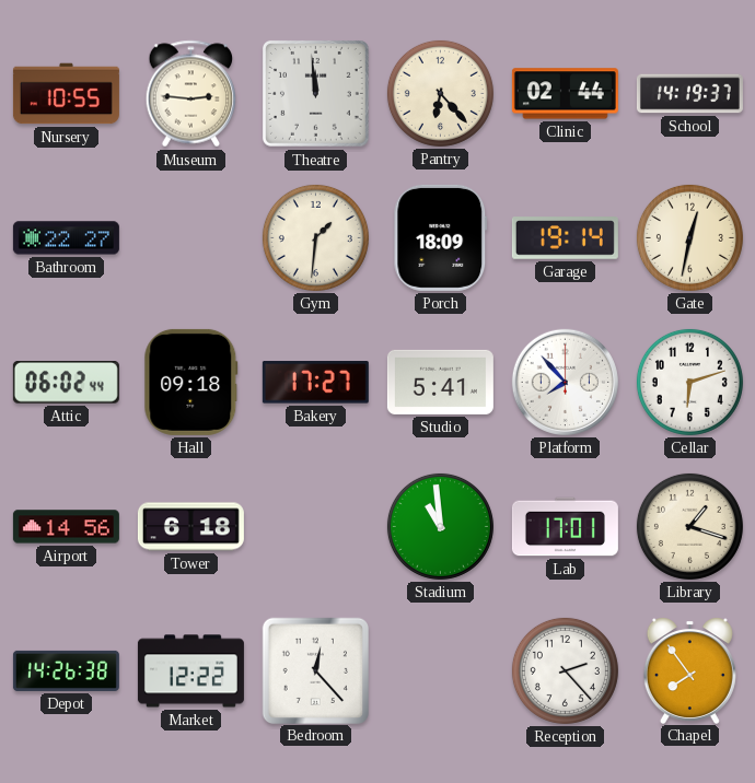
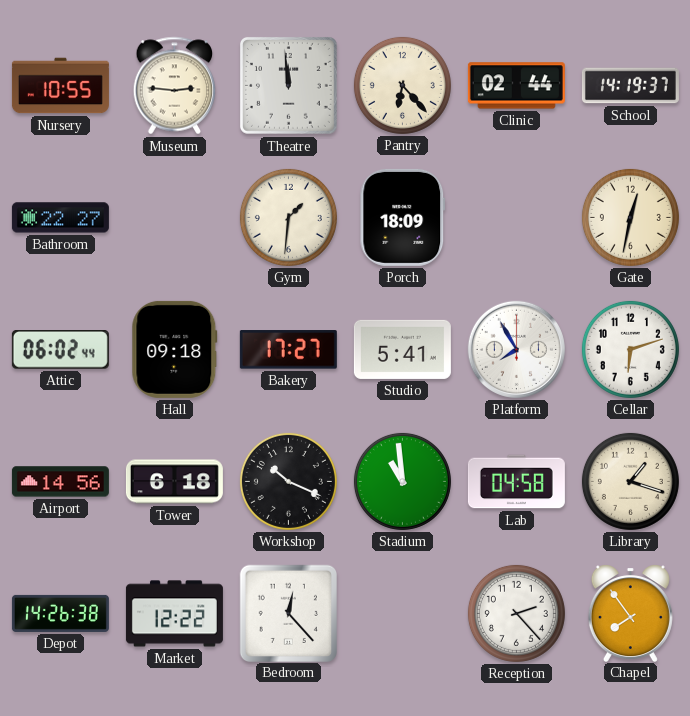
Garage: 19:14 -> none (565, 238)
Platform: 7:53 -> 7:55 (516, 349)
Workshop: none -> 10:19 (288, 481)
Lab: 17:01 -> 04:58 (516, 482)
